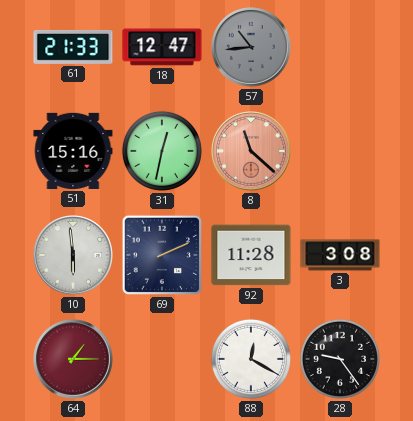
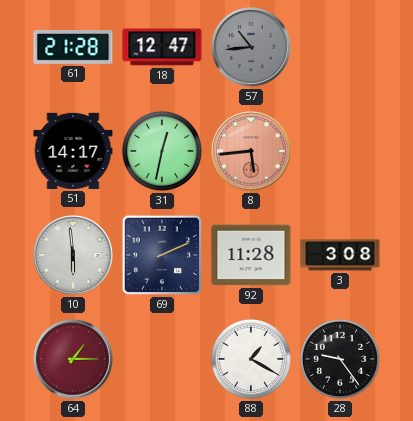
61: 21:33 -> 21:28 (73, 47)
51: 15:16 -> 14:17 (73, 151)
8: 11:22 -> 5:44 (252, 152)
88: 12:20 -> 1:20 (251, 359)
